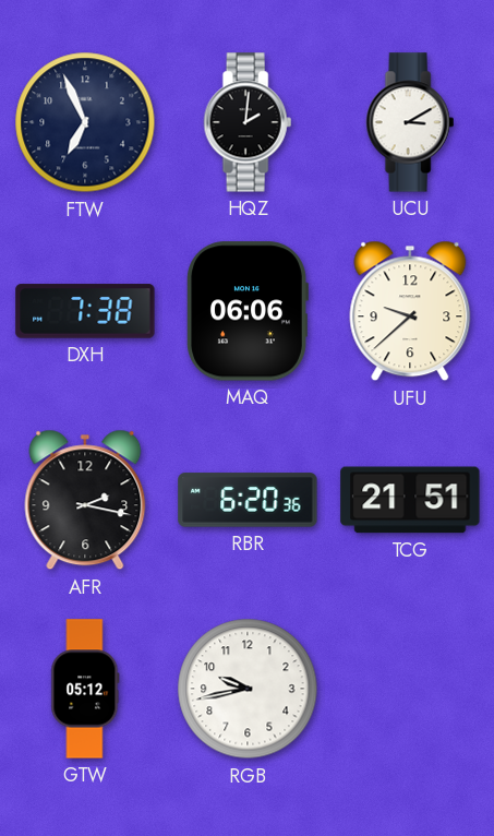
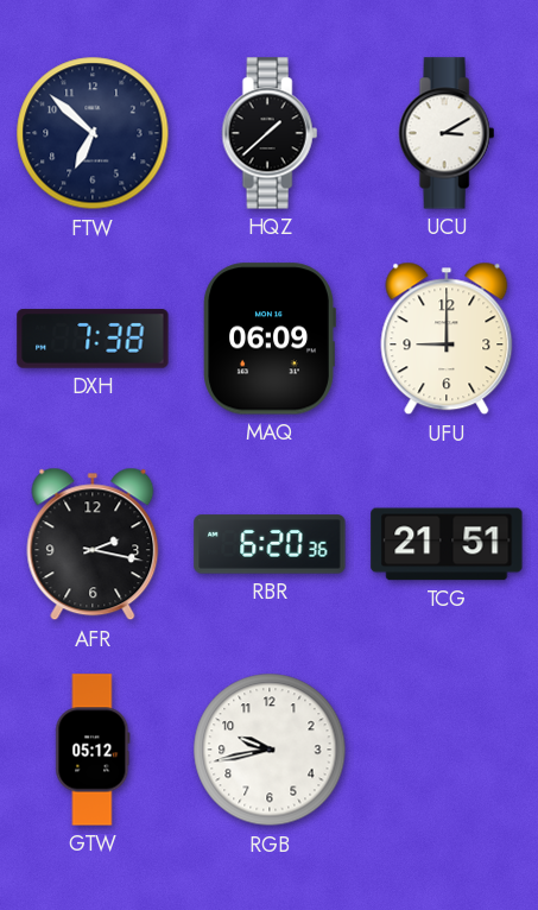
FTW: 6:56 -> 6:52 (93, 133)
HQZ: 2:01 -> 1:38 (270, 133)
MAQ: 06:06 -> 06:09 (270, 339)
UFU: 9:38 -> 9:00 (447, 339)
